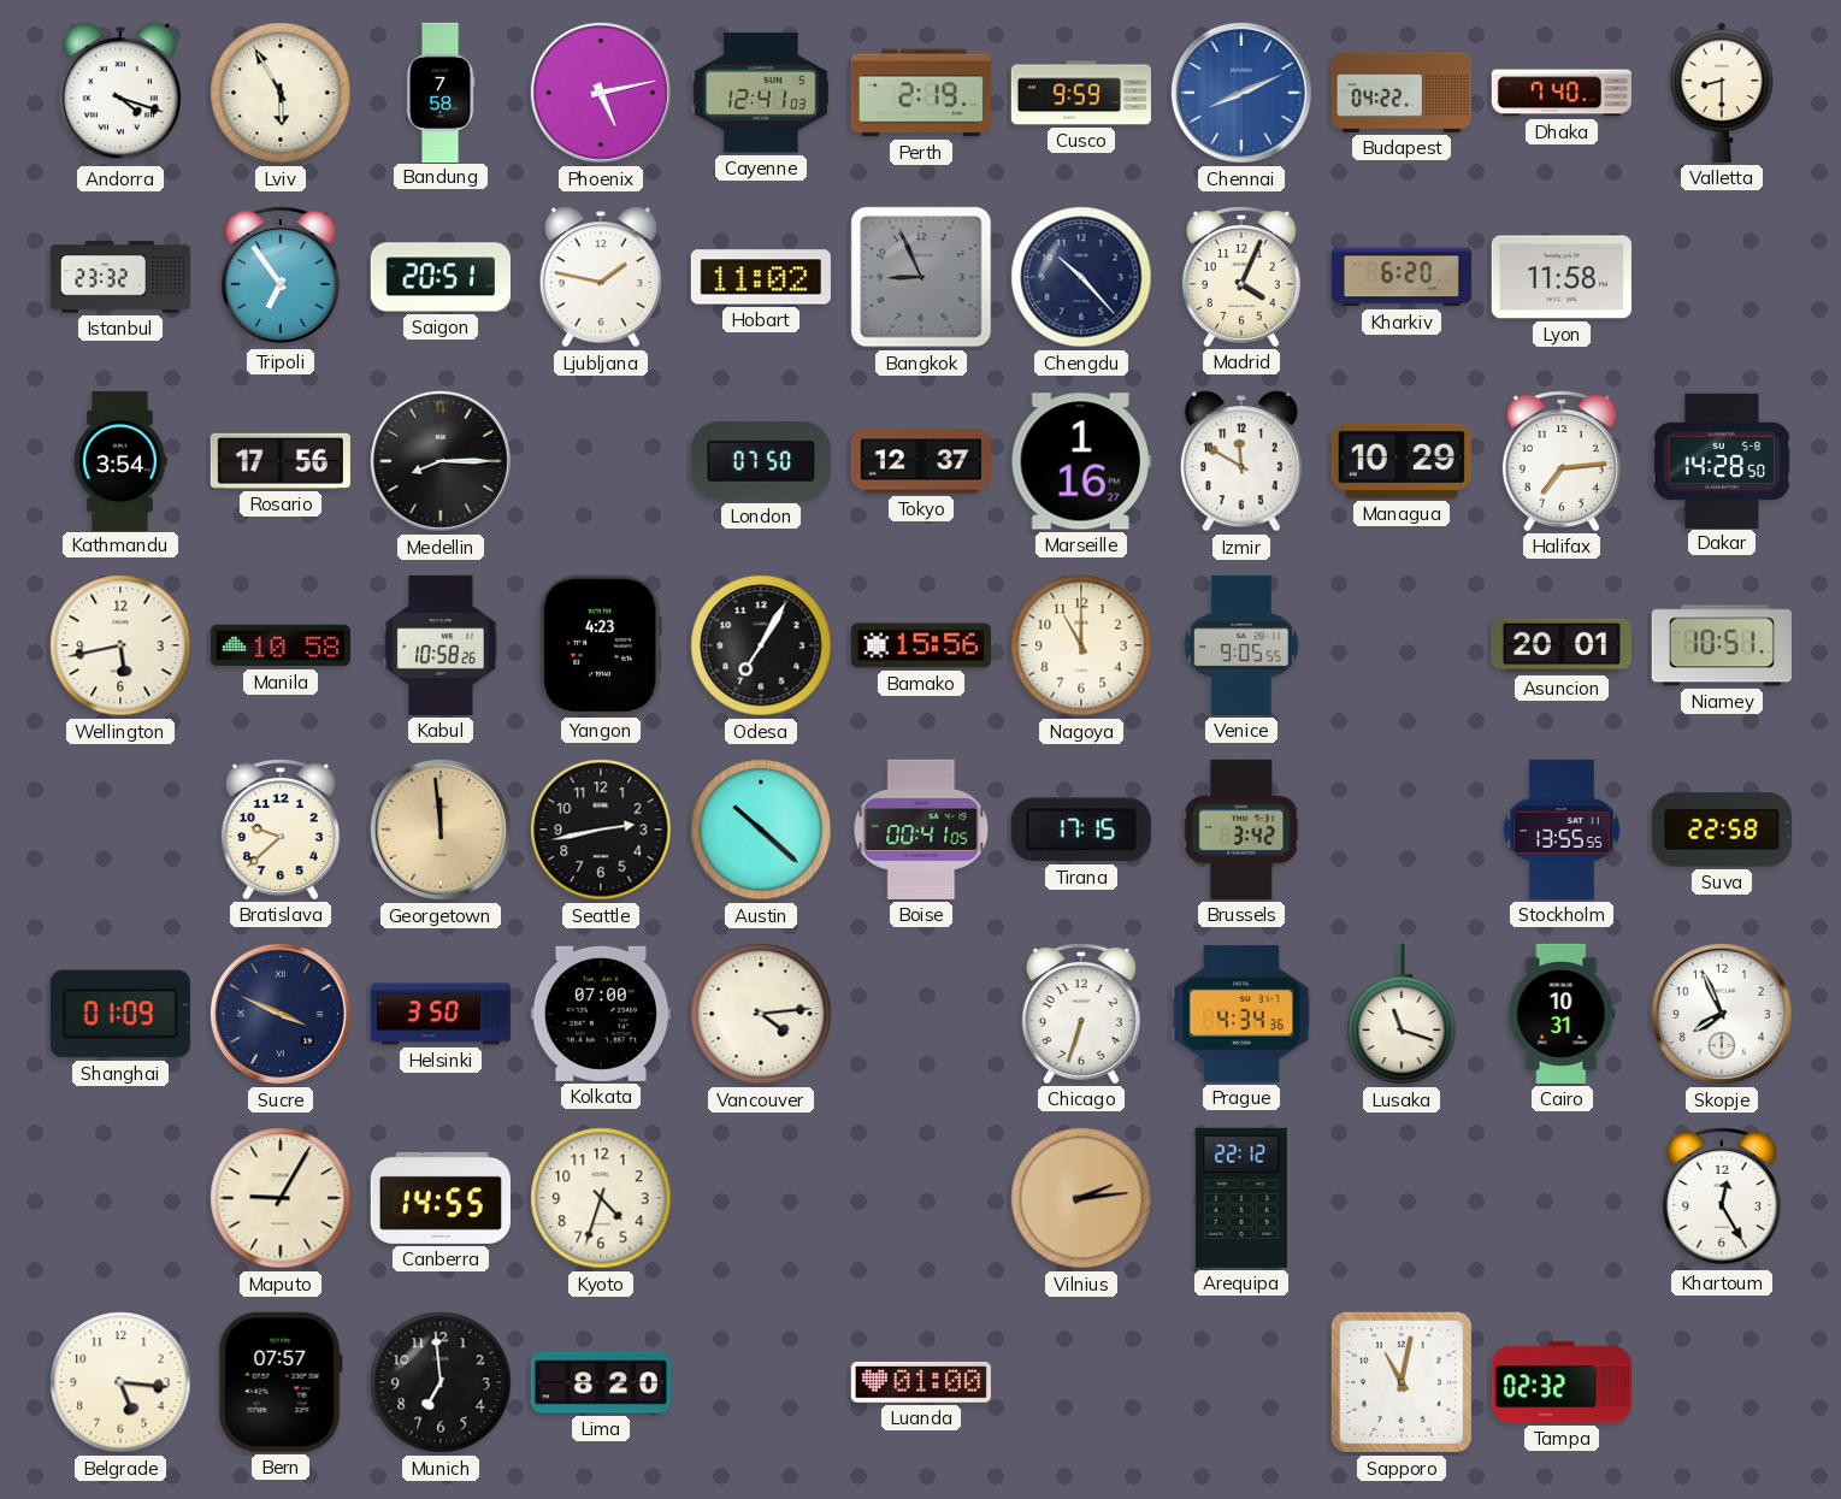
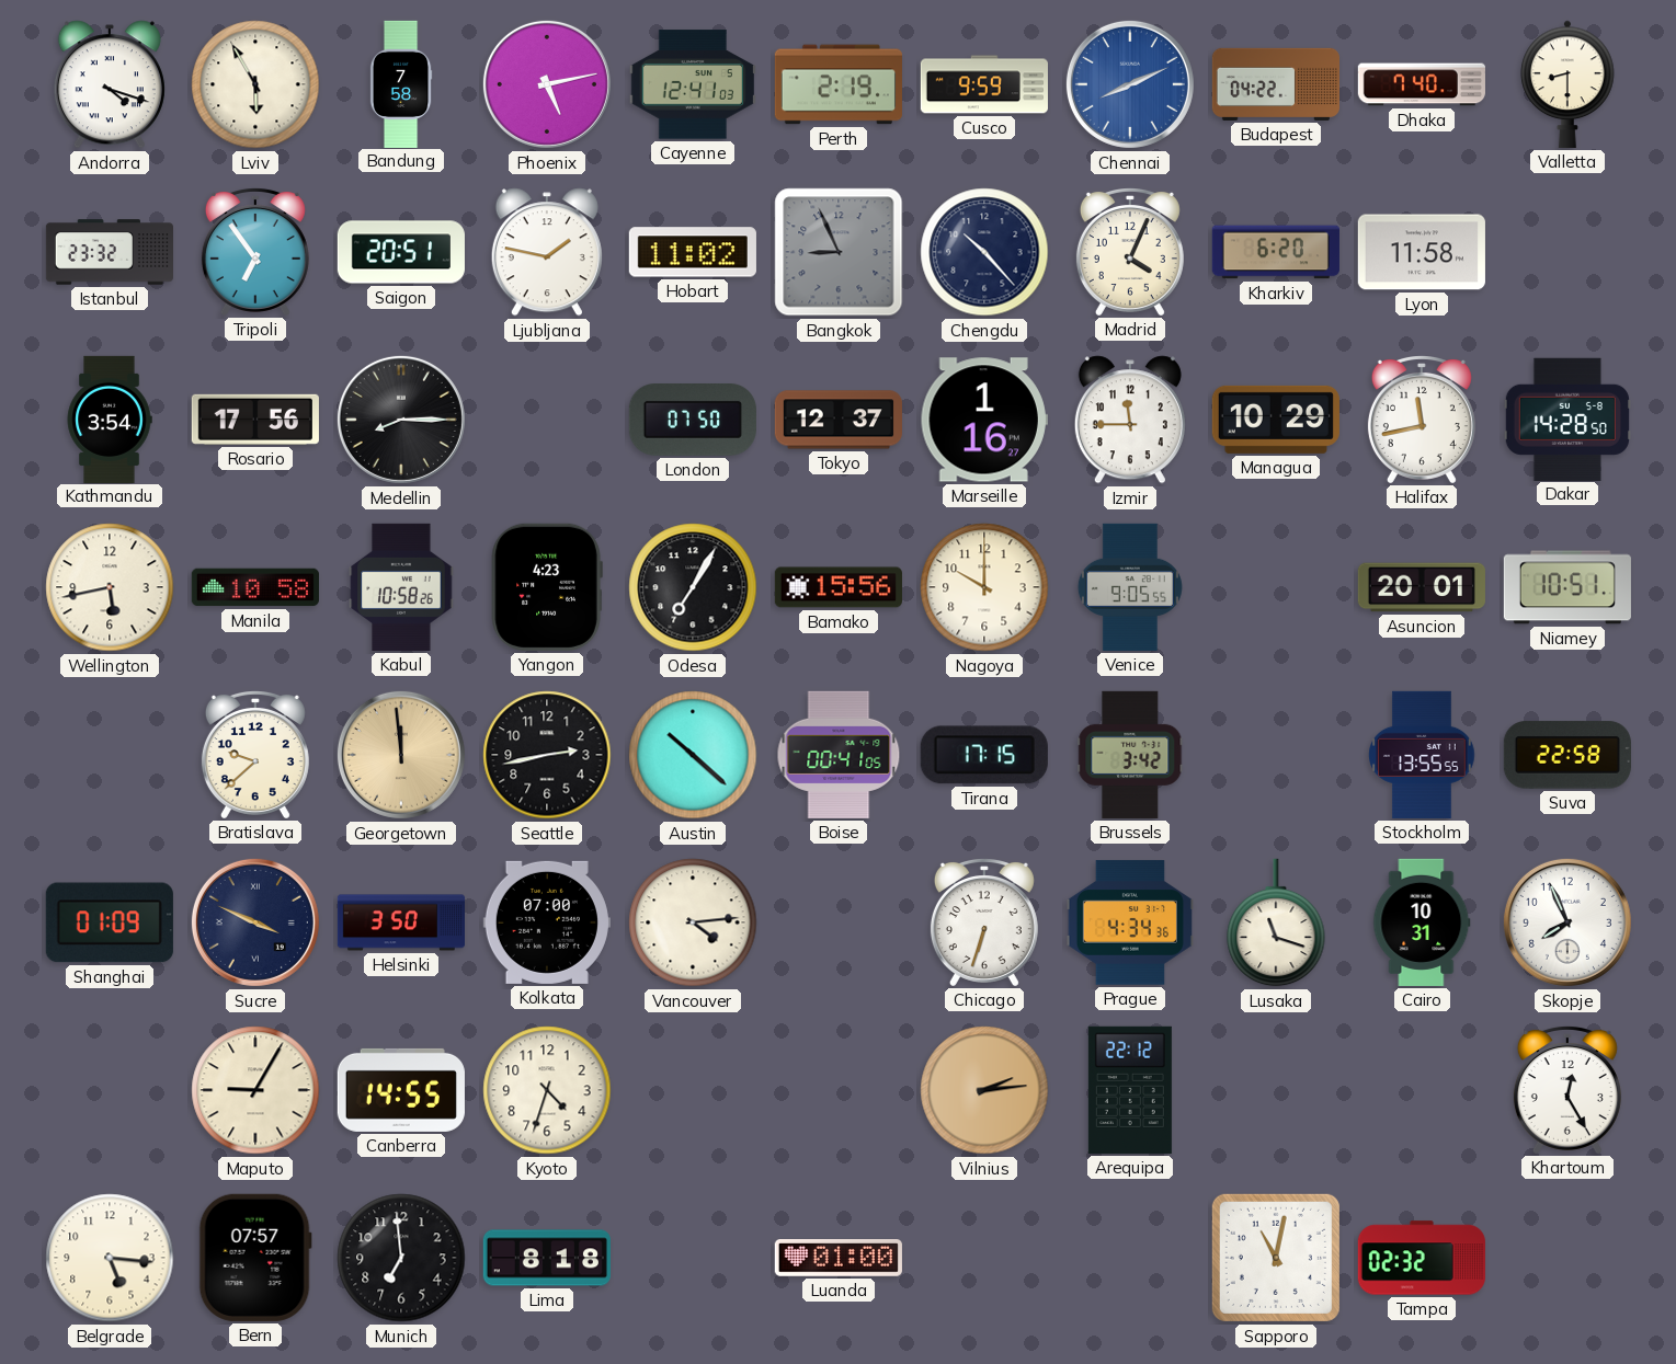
Izmir: 11:50 -> 11:45 (1130, 420)
Halifax: 7:14 -> 11:43 (1422, 420)
Nagoya: 11:00 -> 10:00 (984, 587)
Lima: 8:20 -> 8:18 (547, 1258)
